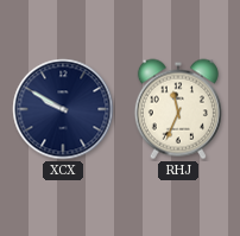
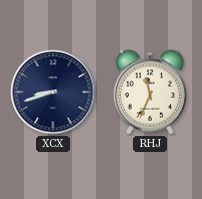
XCX: 9:50 -> 8:42 (53, 92)
